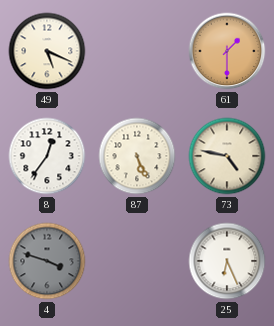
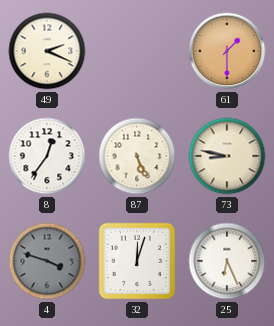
49: 5:19 -> 2:19 (47, 51)
73: 4:47 -> 8:47 (227, 156)
32: none -> 12:03 (137, 261)
